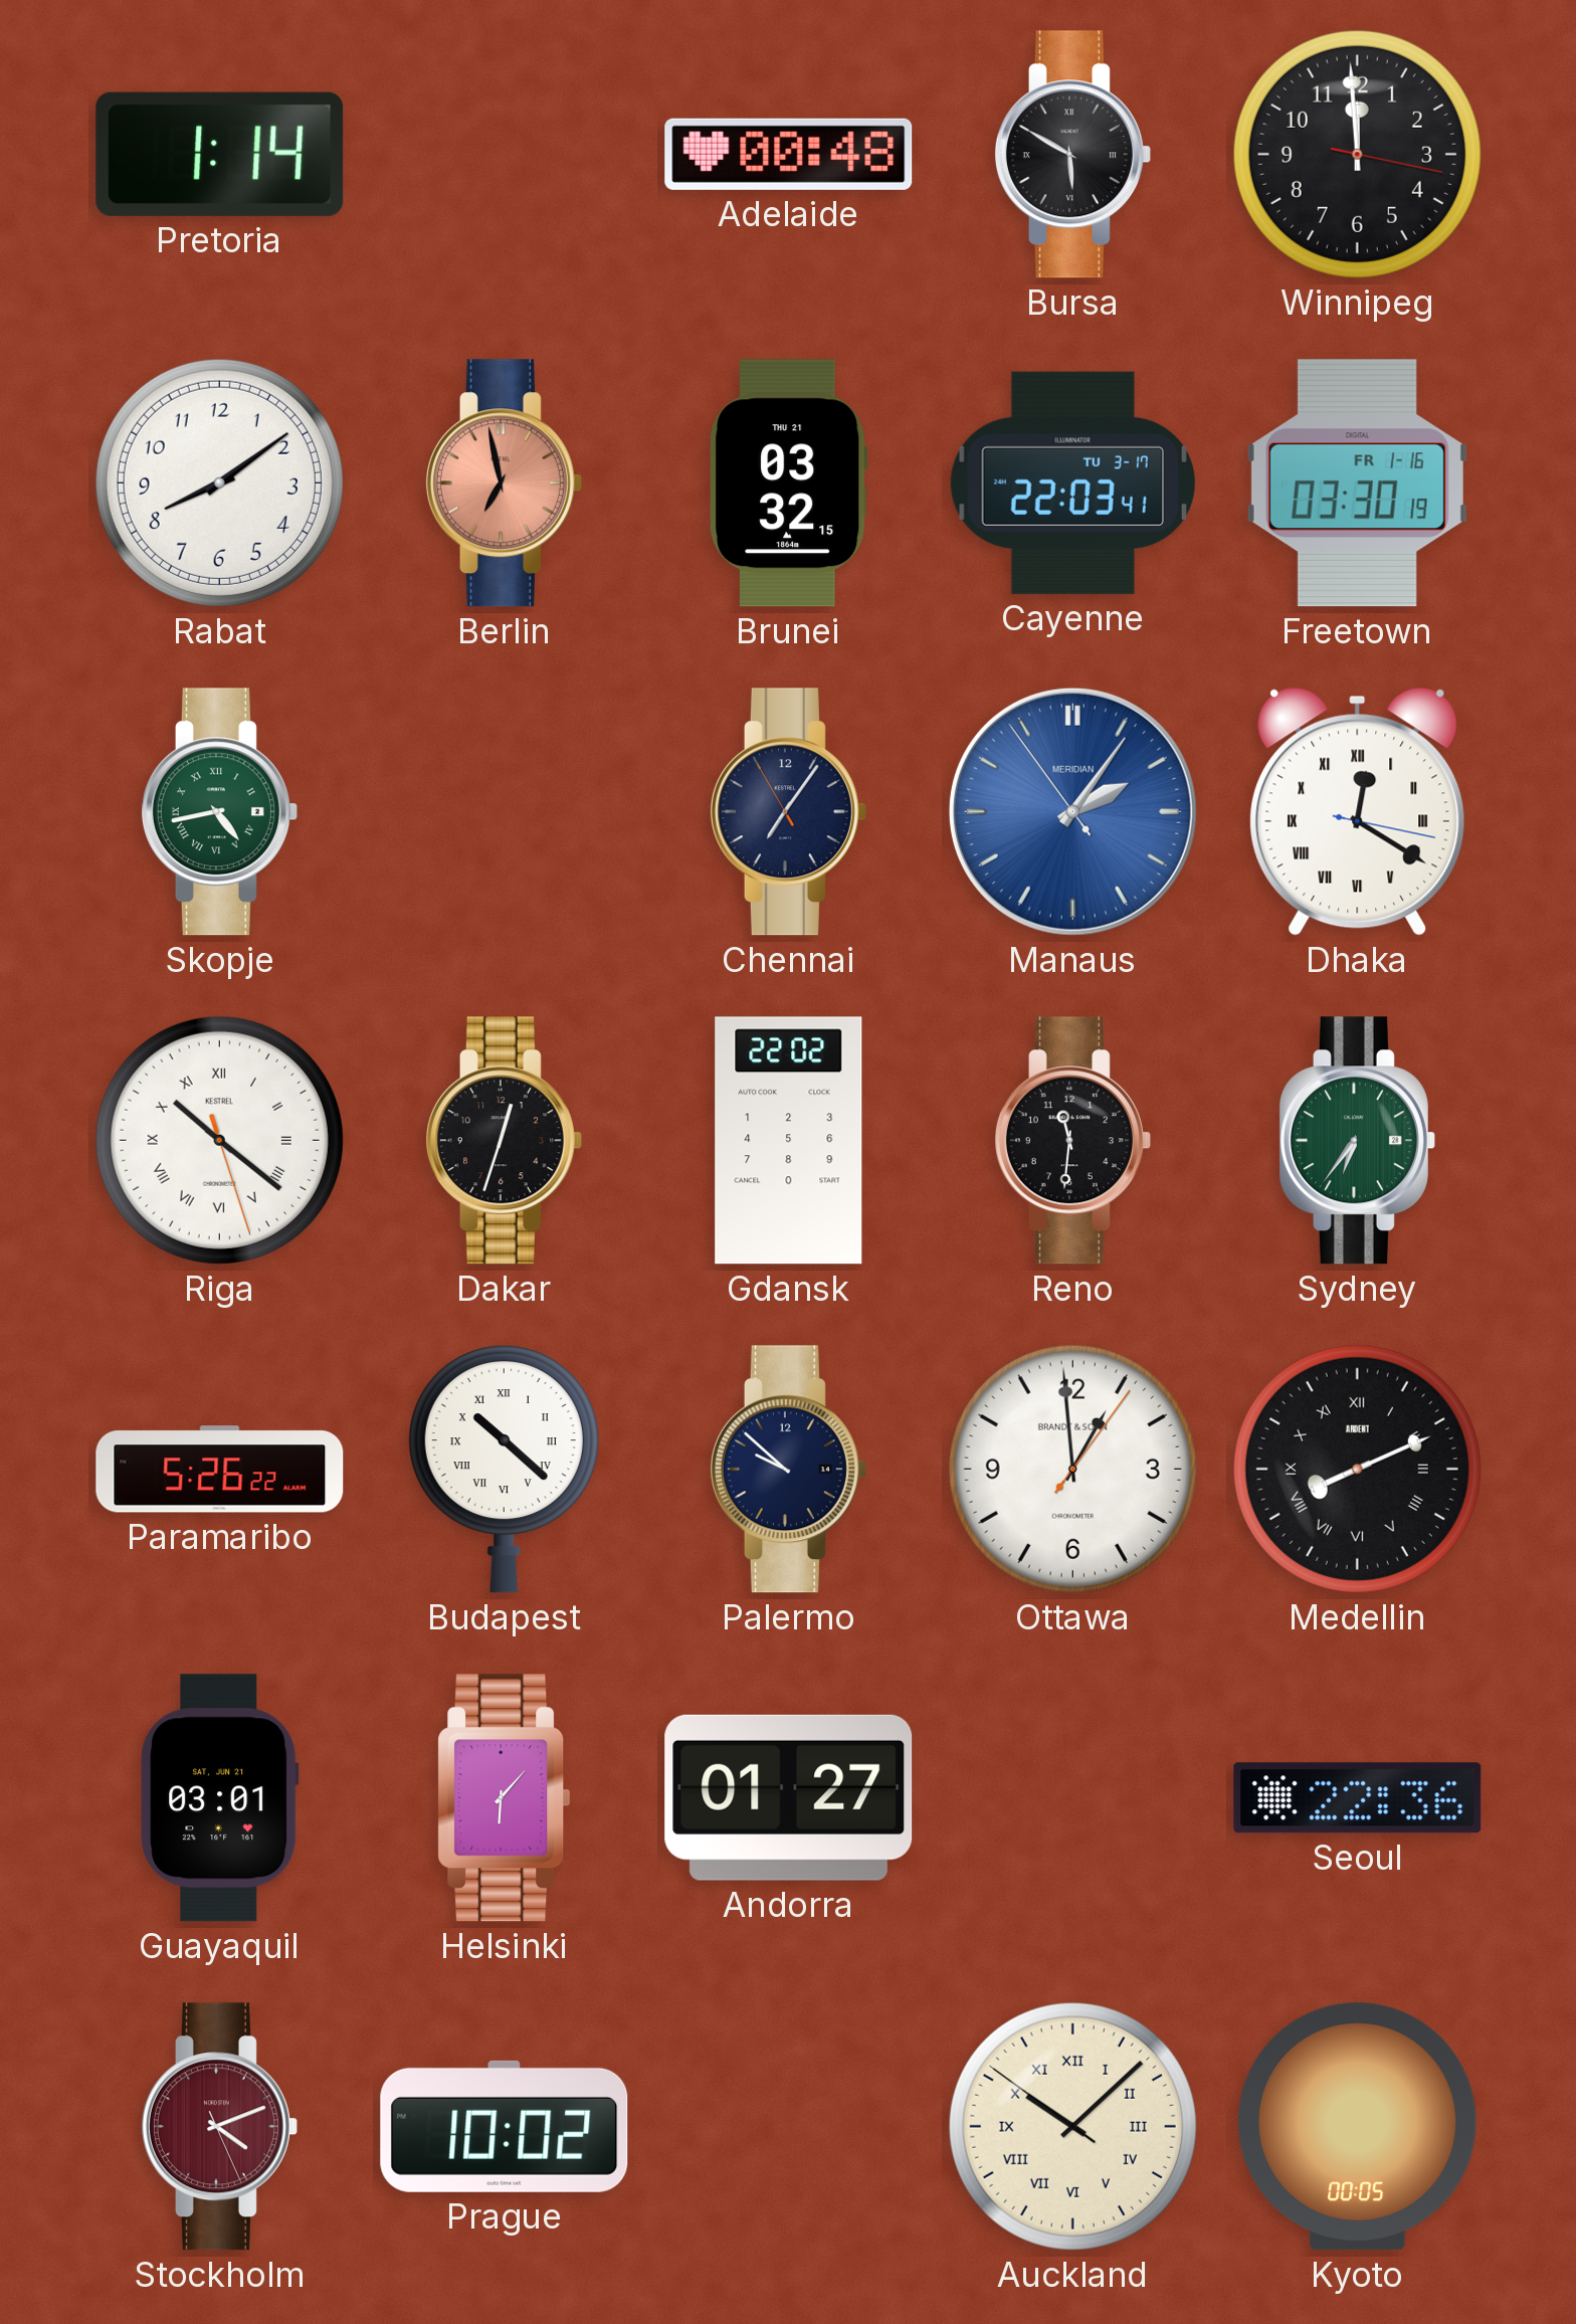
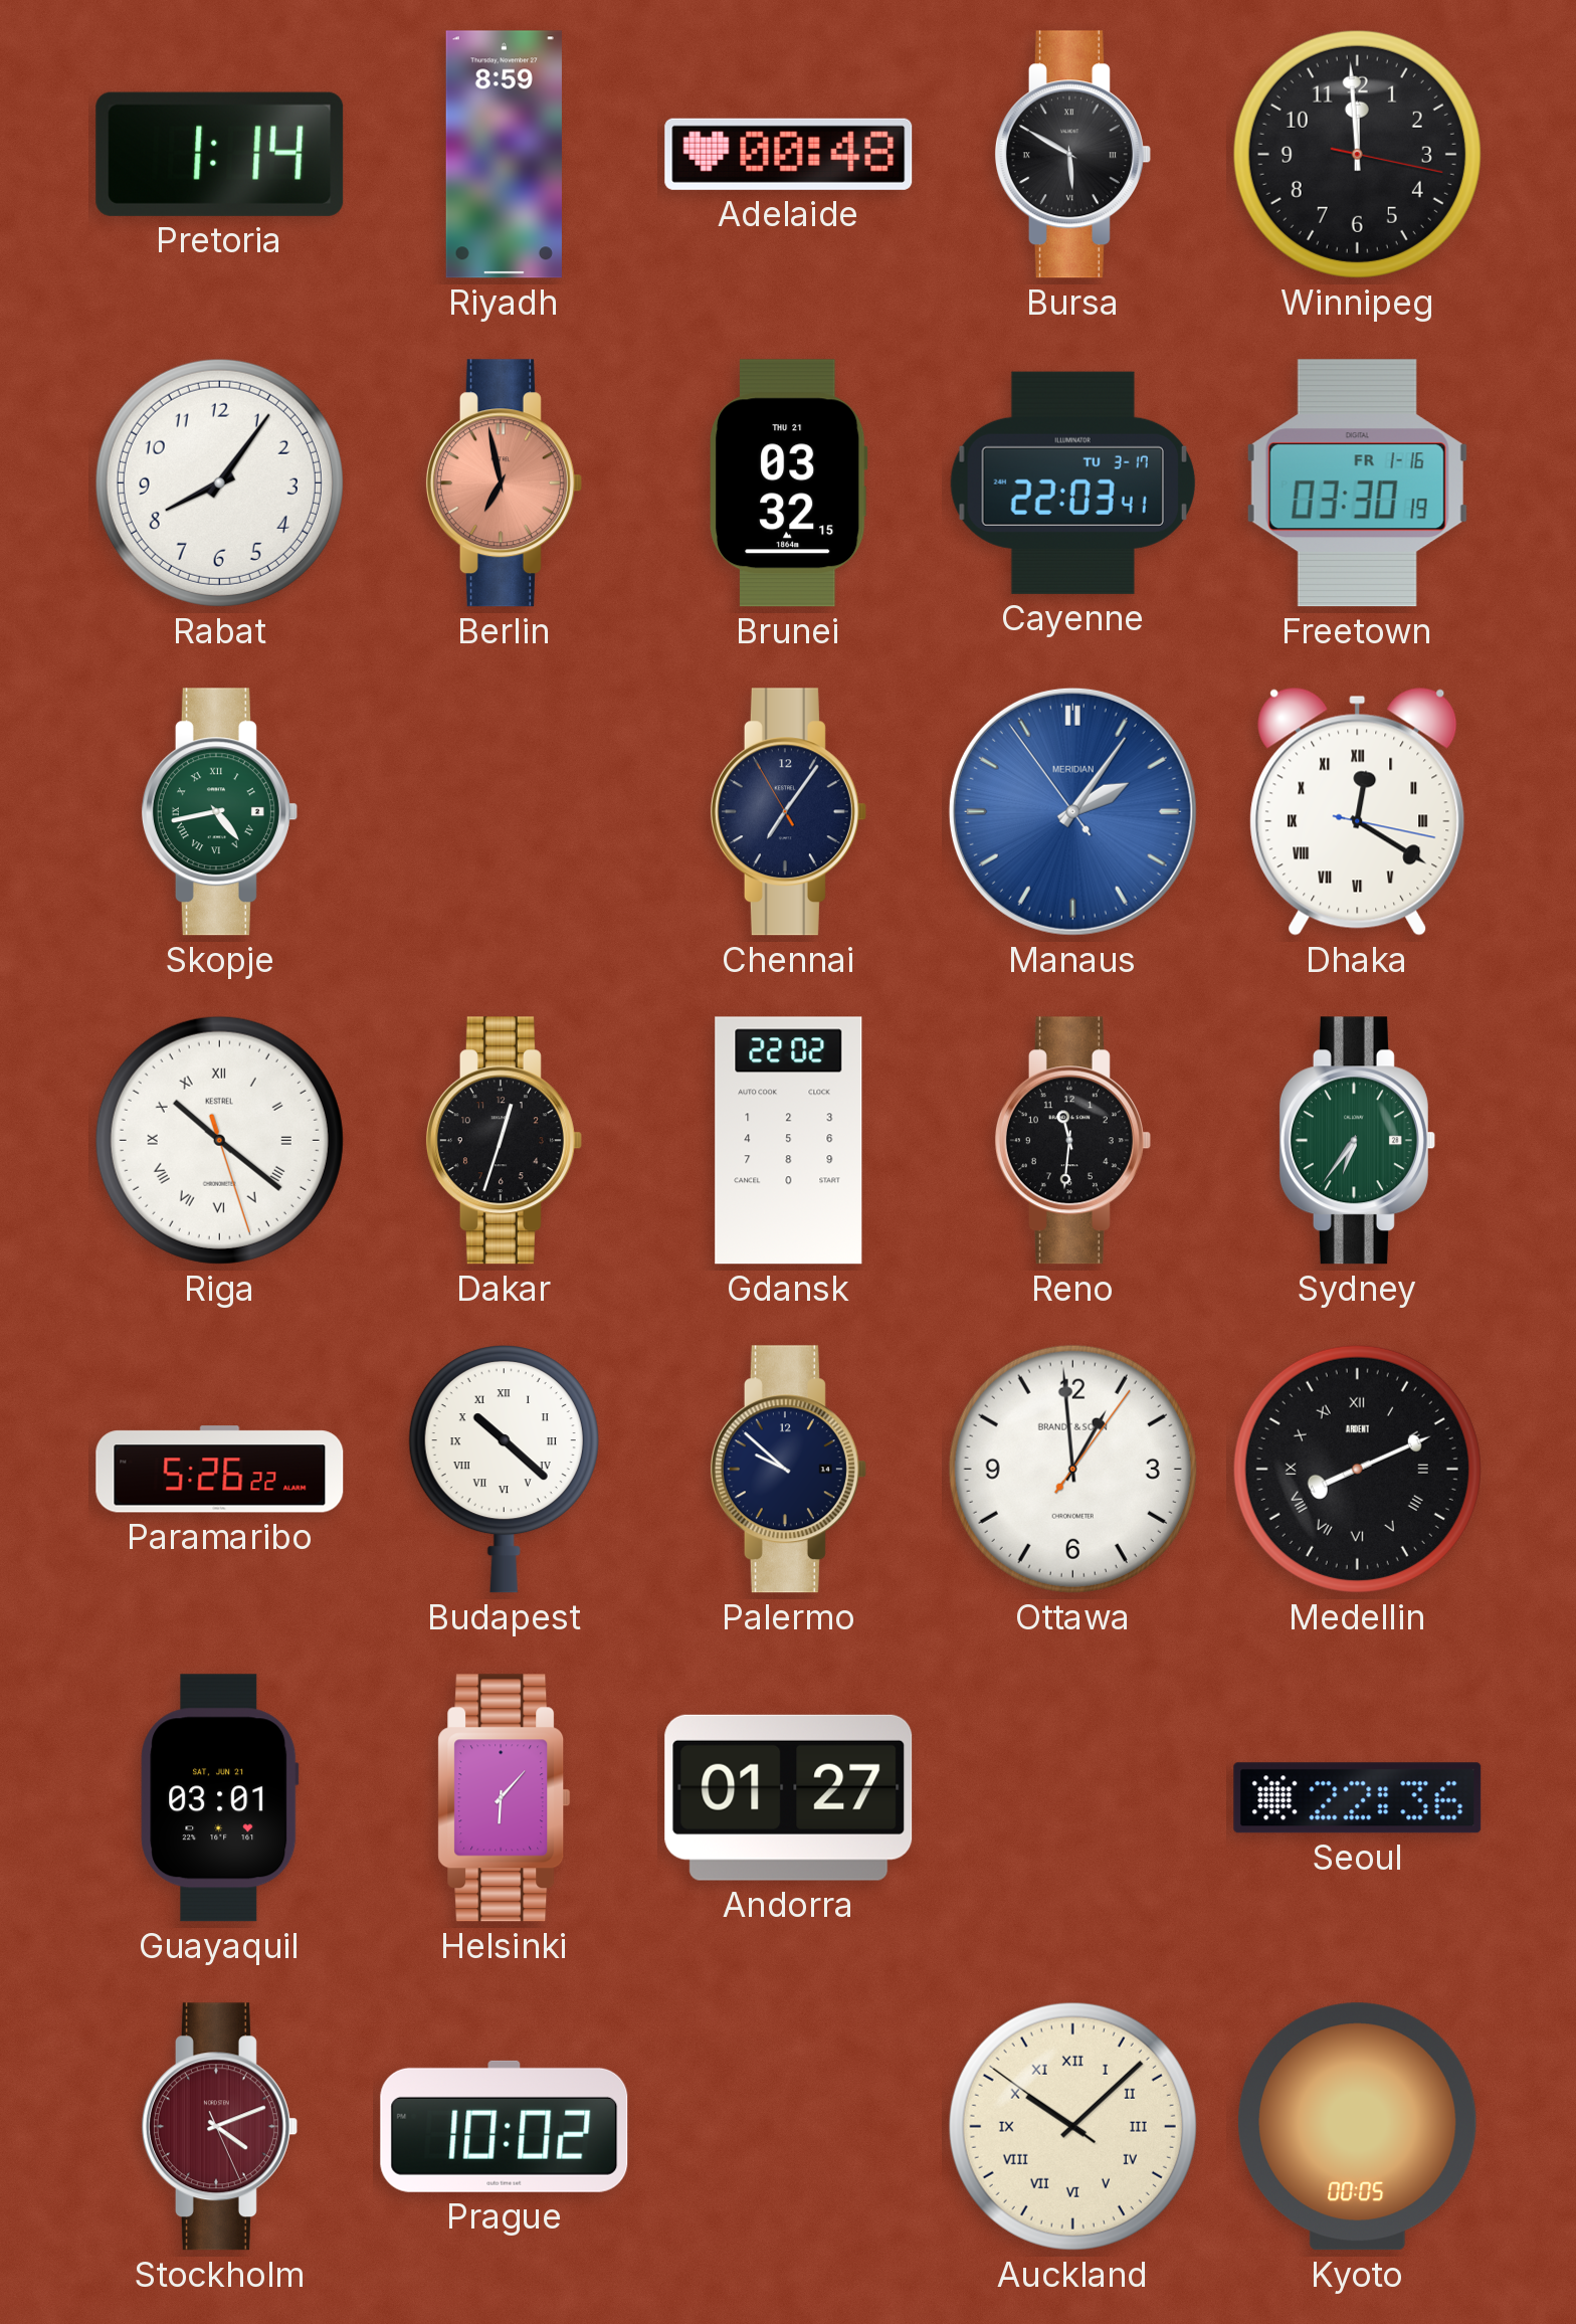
Riyadh: none -> 8:59 (504, 155)
Rabat: 8:09 -> 8:06 (219, 482)
